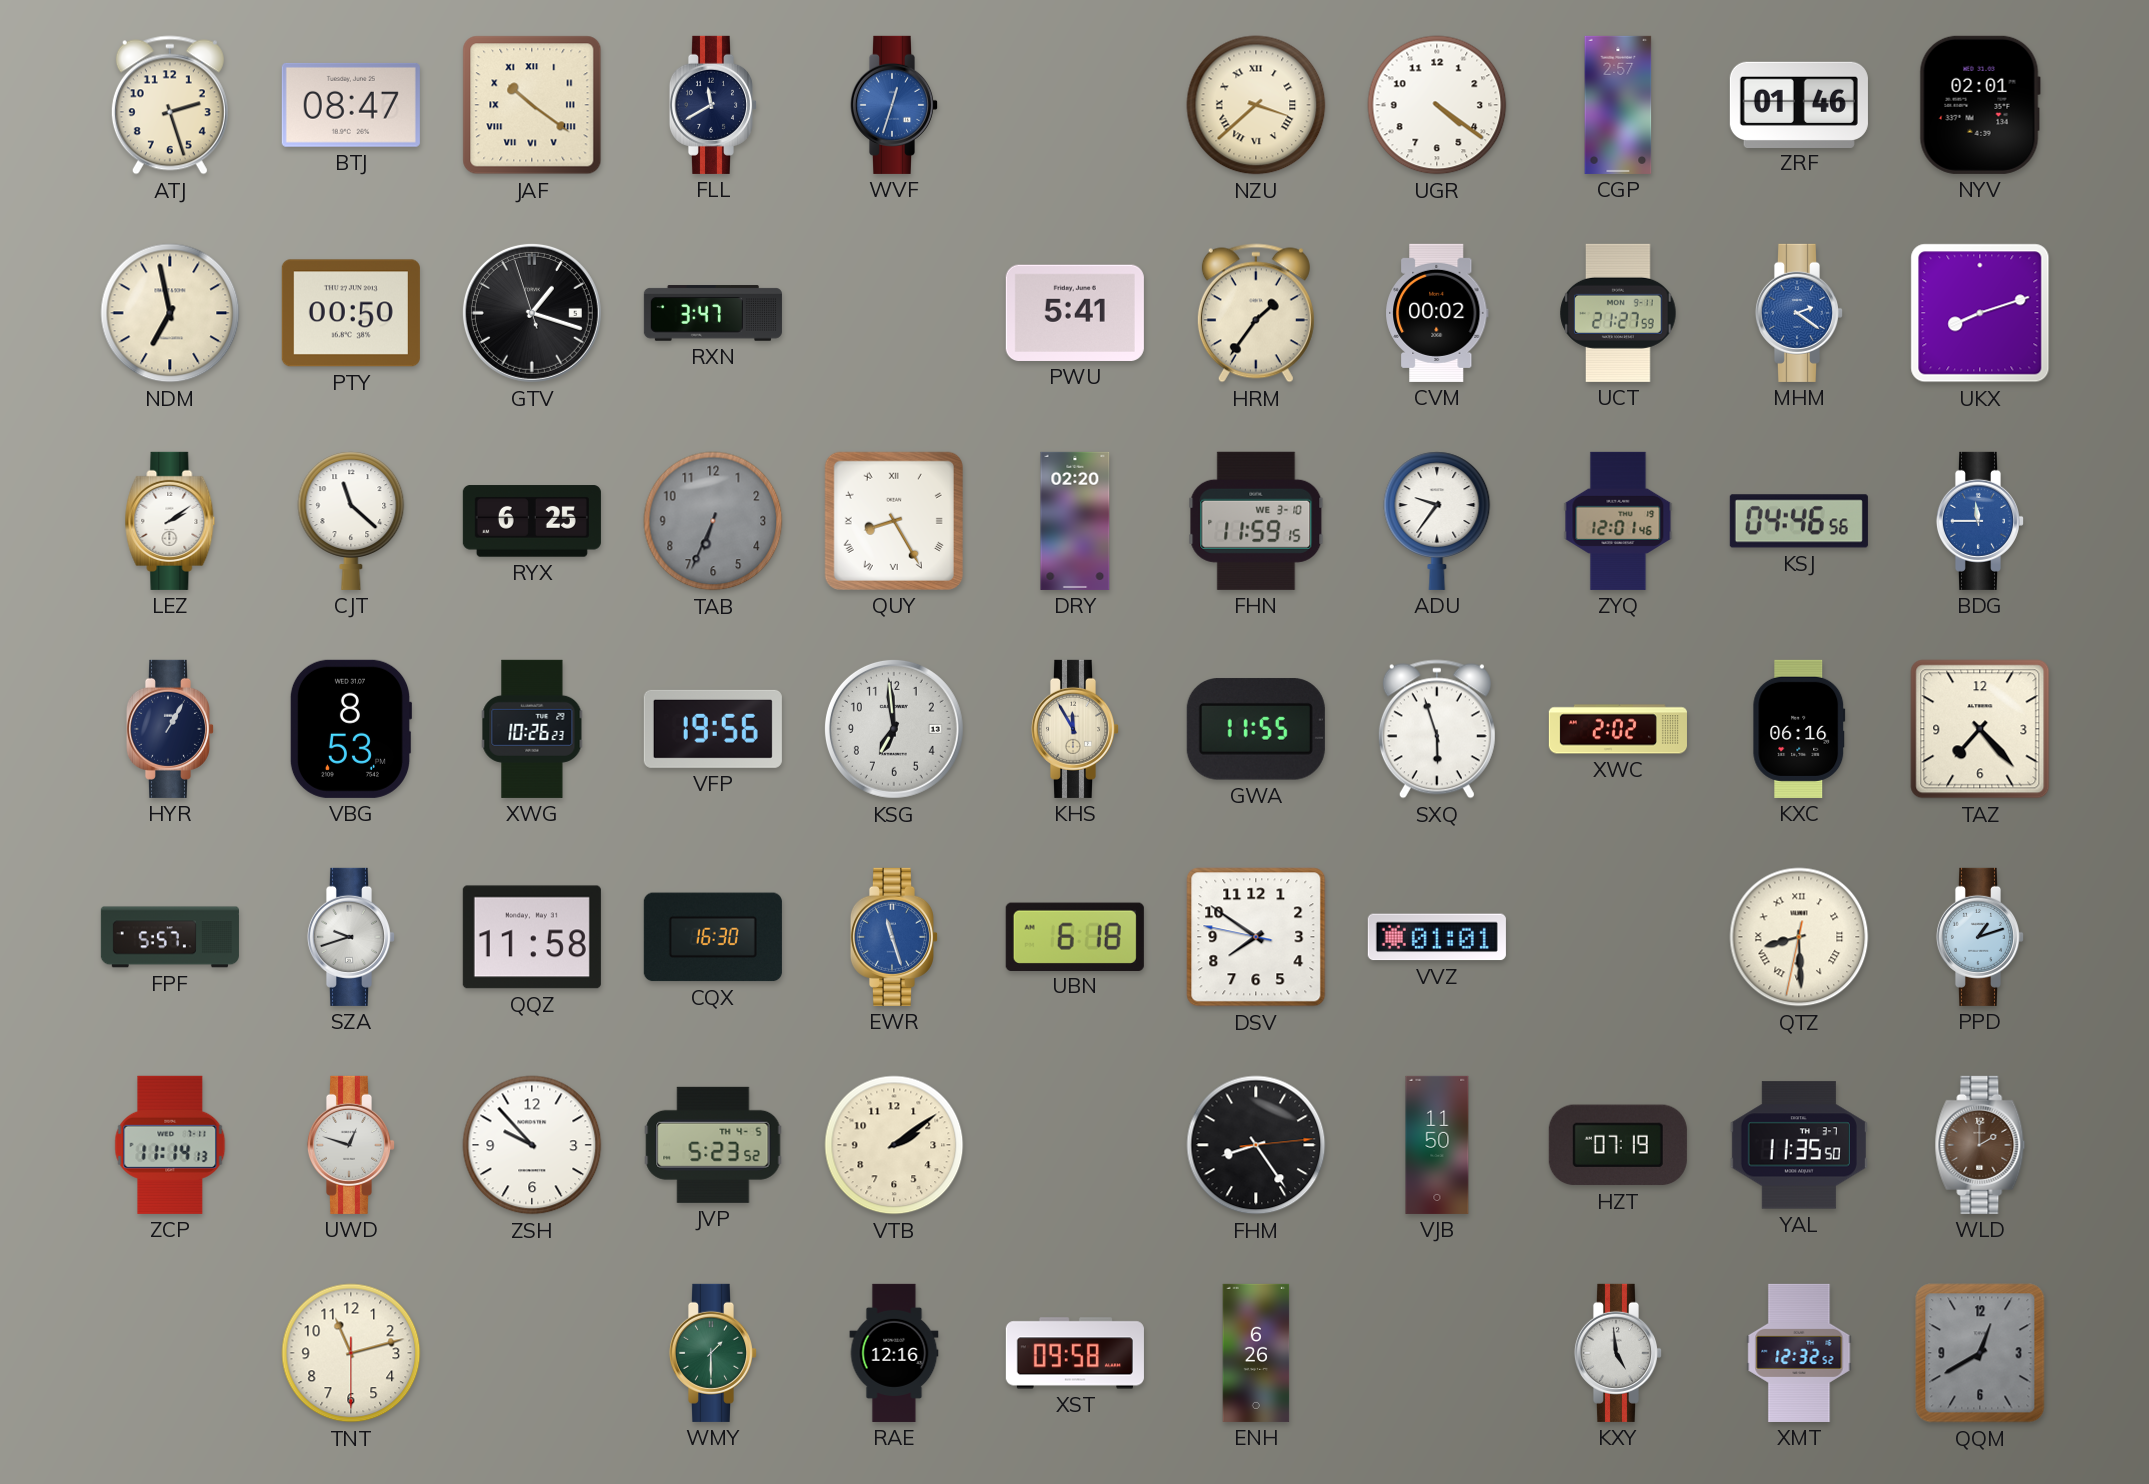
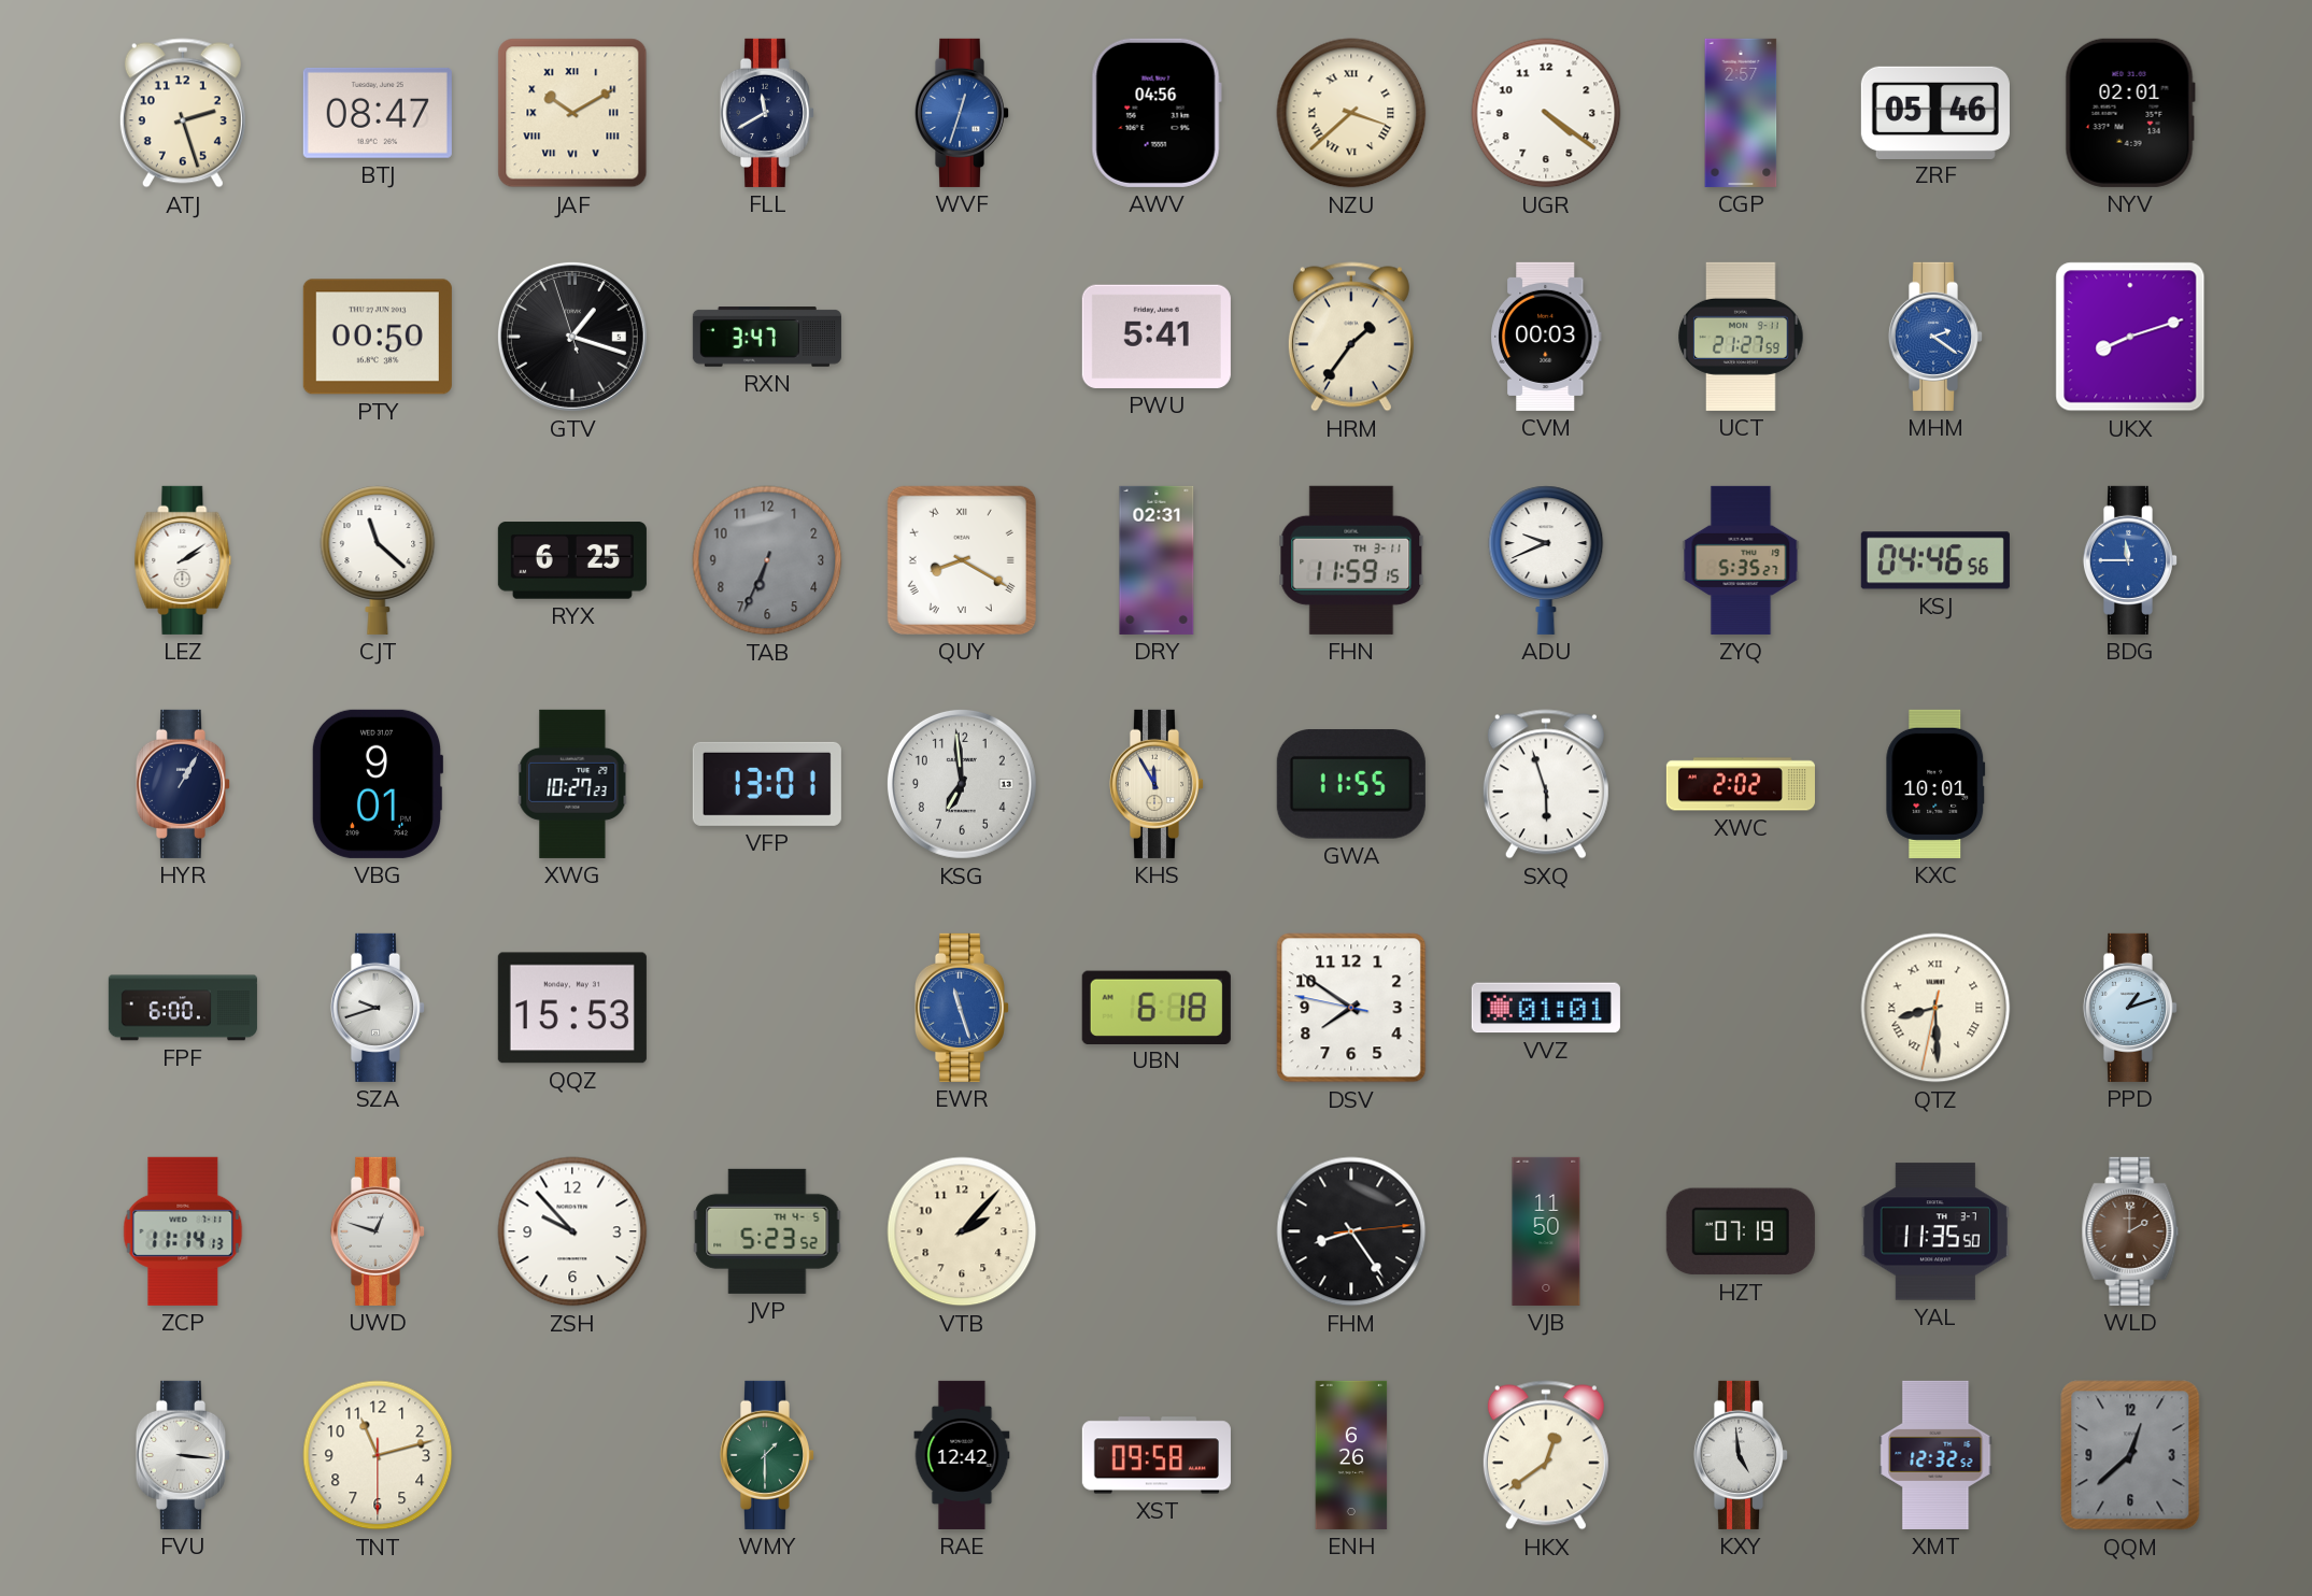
JAF: 10:21 -> 10:10 (572, 113)
AWV: none -> 04:56 (1157, 113)
ZRF: 01:46 -> 05:46 (1935, 112)
NDM: 6:58 -> none (170, 313)
CVM: 00:02 -> 00:03 (1546, 337)
QUY: 8:25 -> 8:20 (962, 560)
DRY: 02:20 -> 02:31 (1157, 560)
FHN date: WE 3-10 -> TH 3-11 (1351, 560)
ADU: 9:36 -> 9:41 (1546, 560)
ZYQ: 12:01 -> 5:35 (1741, 560)
VBG: 8:53 -> 9:01 (377, 784)
XWG: 10:26 -> 10:27 (572, 784)
VFP: 19:56 -> 13:01 (767, 784)
KXC: 06:16 -> 10:01 (1935, 784)
TAZ: 7:23 -> none (1980, 729)
FPF: 5:57 -> 6:00 (183, 1008)
QQZ: 11:58 -> 15:53 (572, 1008)
CQX: 16:30 -> none (713, 937)
VTB: 2:09 -> 2:07 (962, 1231)
FVU: none -> 3:16 (182, 1455)
RAE: 12:16 -> 12:42 (962, 1455)
HKX: none -> 12:39 (1546, 1455)
QQM: 12:40 -> 12:38 (2130, 1455)
